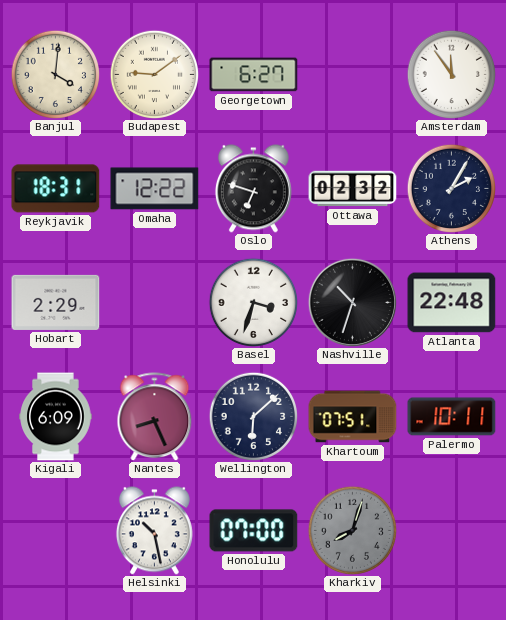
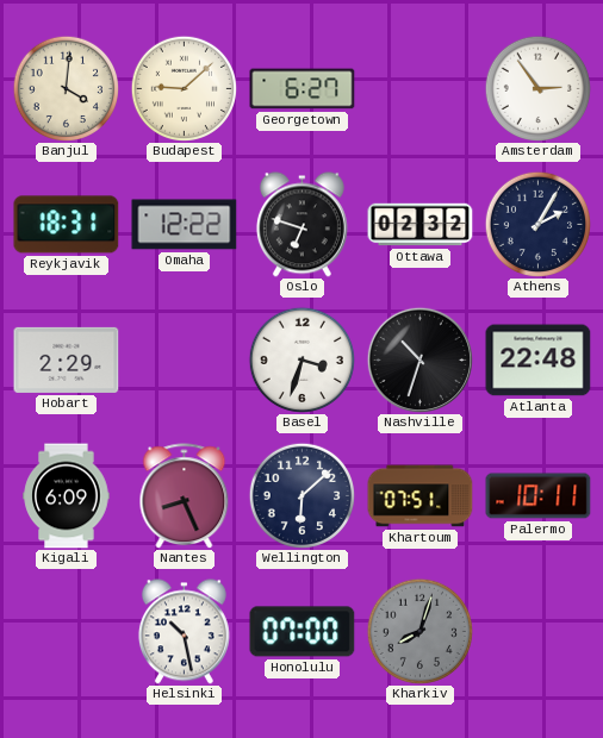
Budapest: 9:09 -> 9:08 (184, 88)
Amsterdam: 11:54 -> 2:54 (537, 88)
